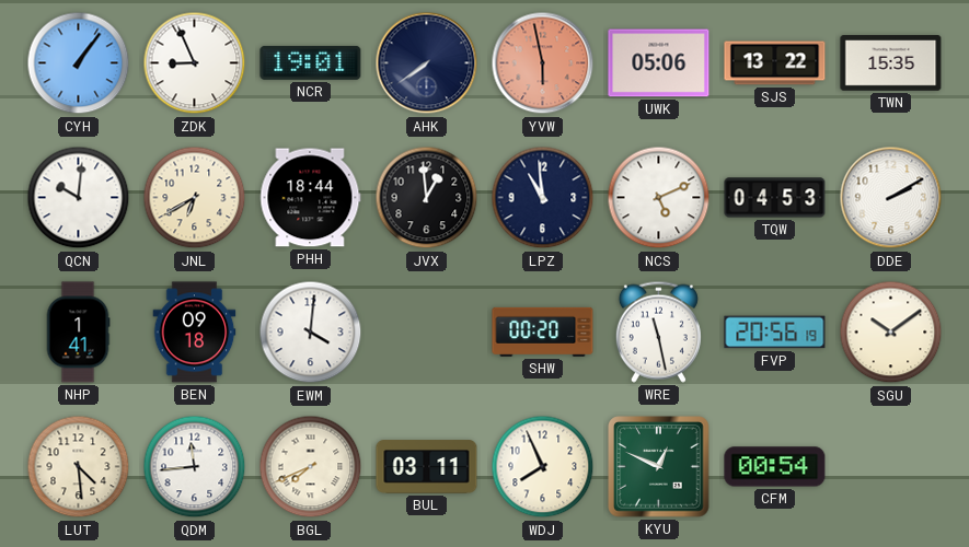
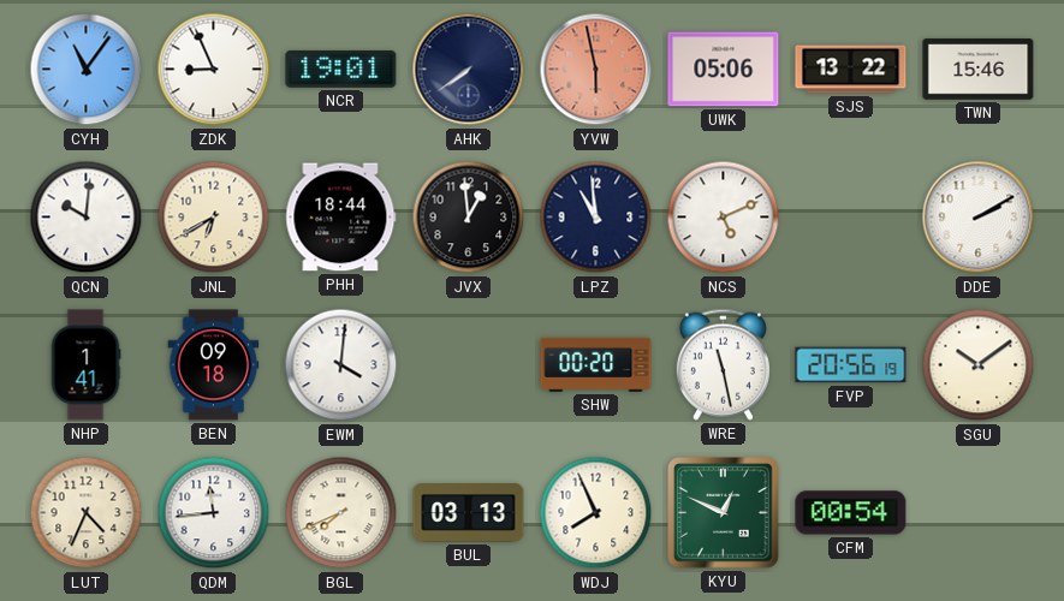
CYH: 1:06 -> 11:06 (87, 70)
TWN: 15:35 -> 15:46 (979, 70)
TQW: 04:53 -> none (775, 198)
LUT: 4:29 -> 4:34 (87, 513)
BUL: 03:11 -> 03:13 (469, 513)
